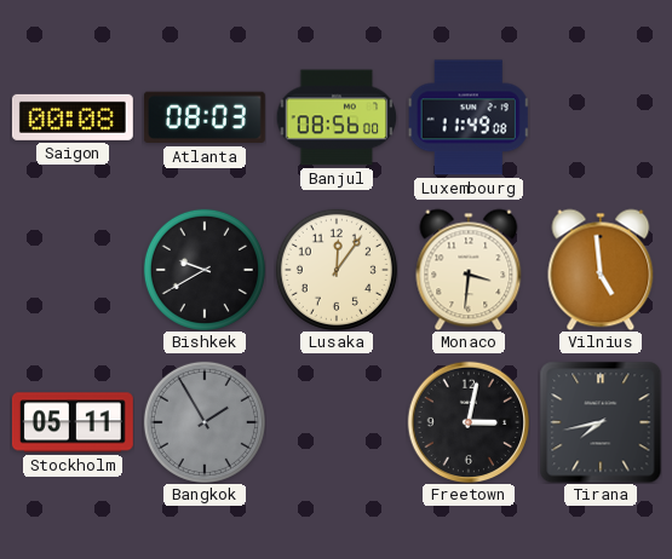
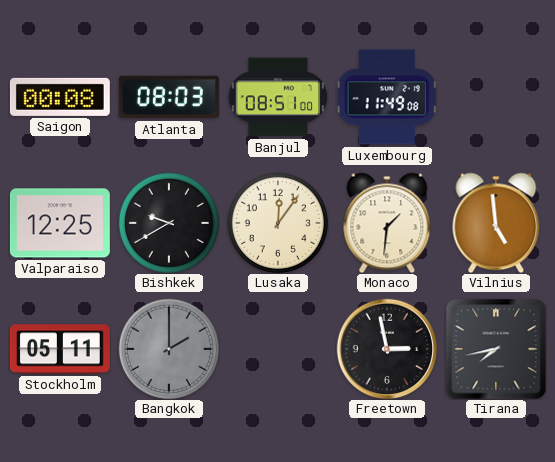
Banjul: 08:56 -> 08:51 (278, 97)
Valparaiso: none -> 12:25 (60, 223)
Monaco: 3:31 -> 1:31 (387, 223)
Bangkok: 1:55 -> 2:00 (169, 349)
Freetown: 3:02 -> 2:58 (387, 349)
